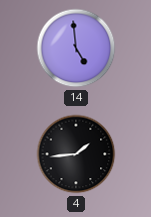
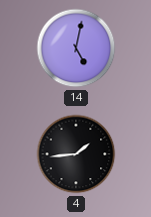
14: 4:59 -> 5:02 (76, 48)
